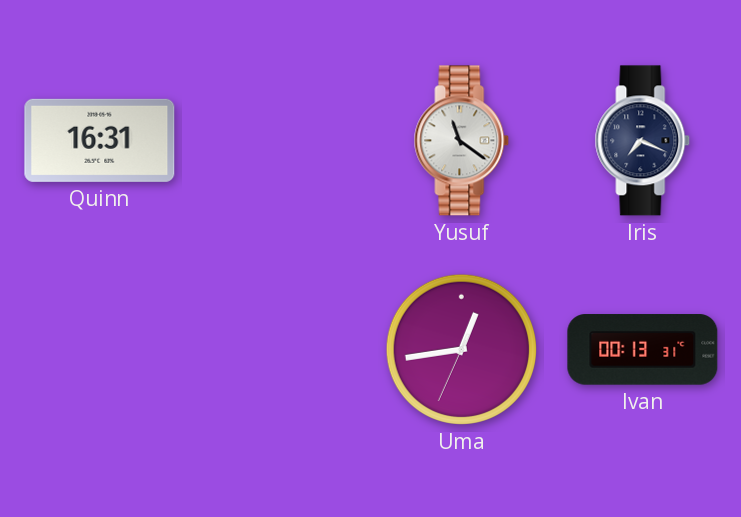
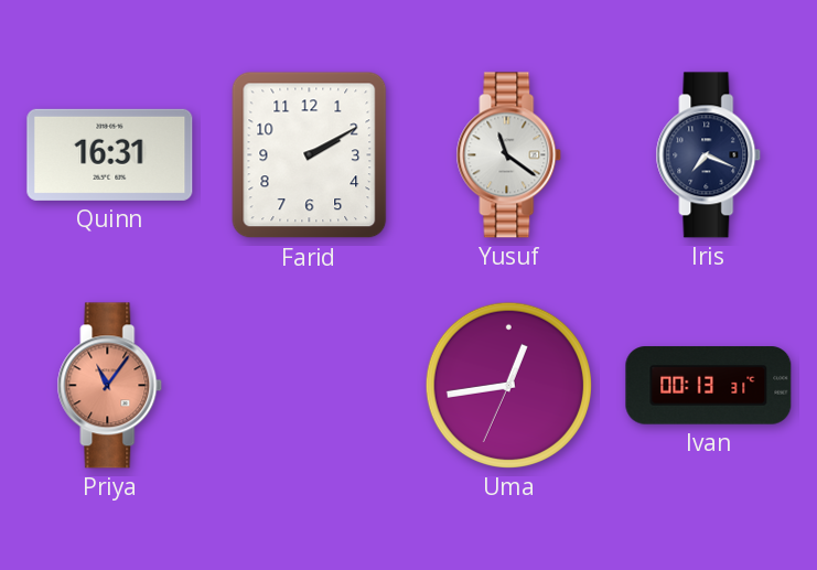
Farid: none -> 2:10 (310, 155)
Priya: none -> 11:06 (110, 386)
